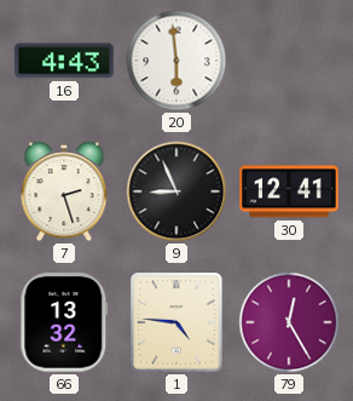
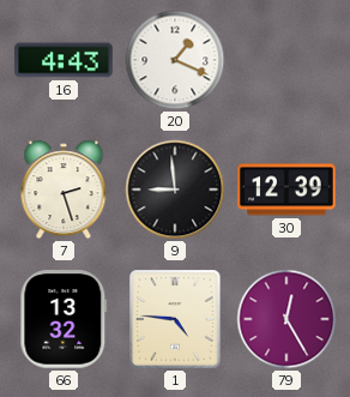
20: 5:59 -> 1:19 (175, 60)
9: 8:56 -> 8:59 (175, 190)
30: 12:41 -> 12:39 (286, 190)
